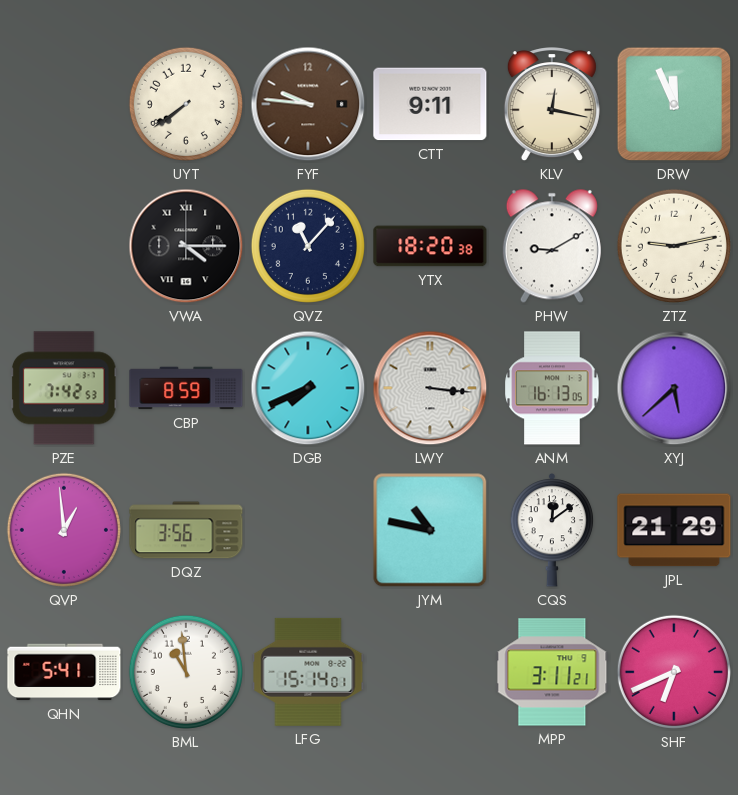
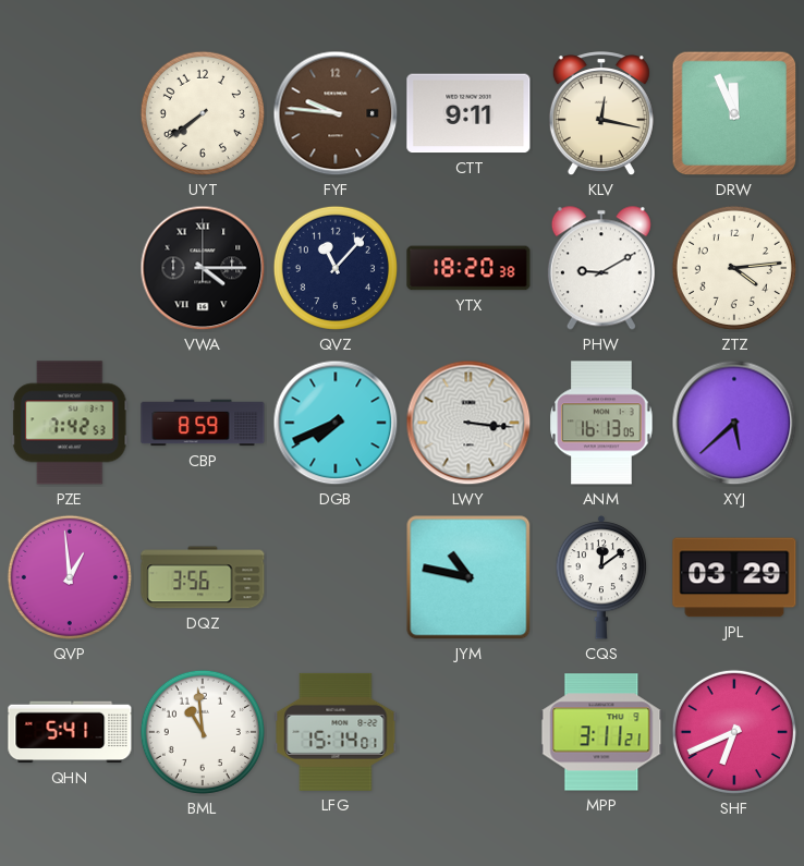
ZTZ: 9:13 -> 4:14 (734, 268)
JPL: 21:29 -> 03:29 (734, 577)
